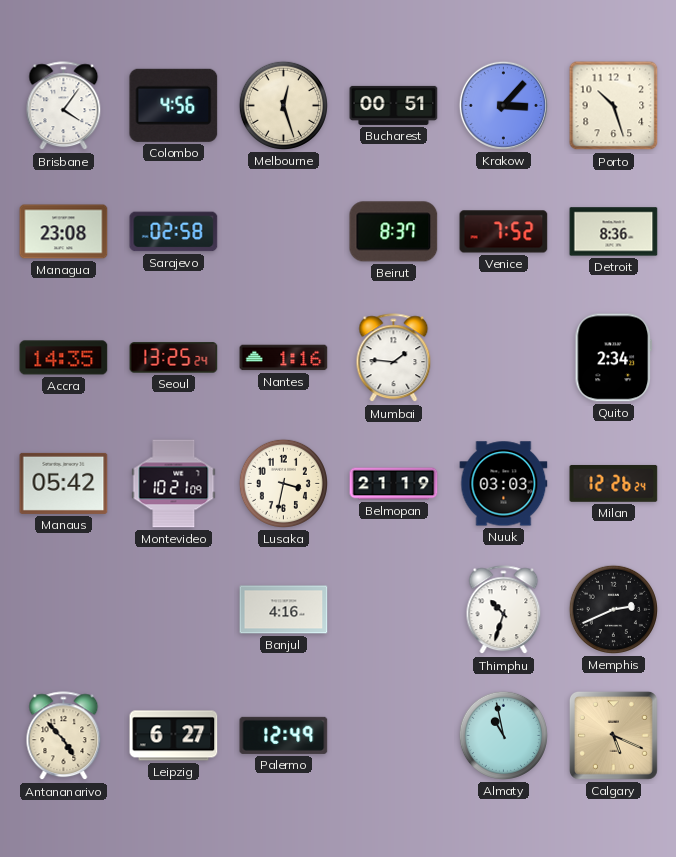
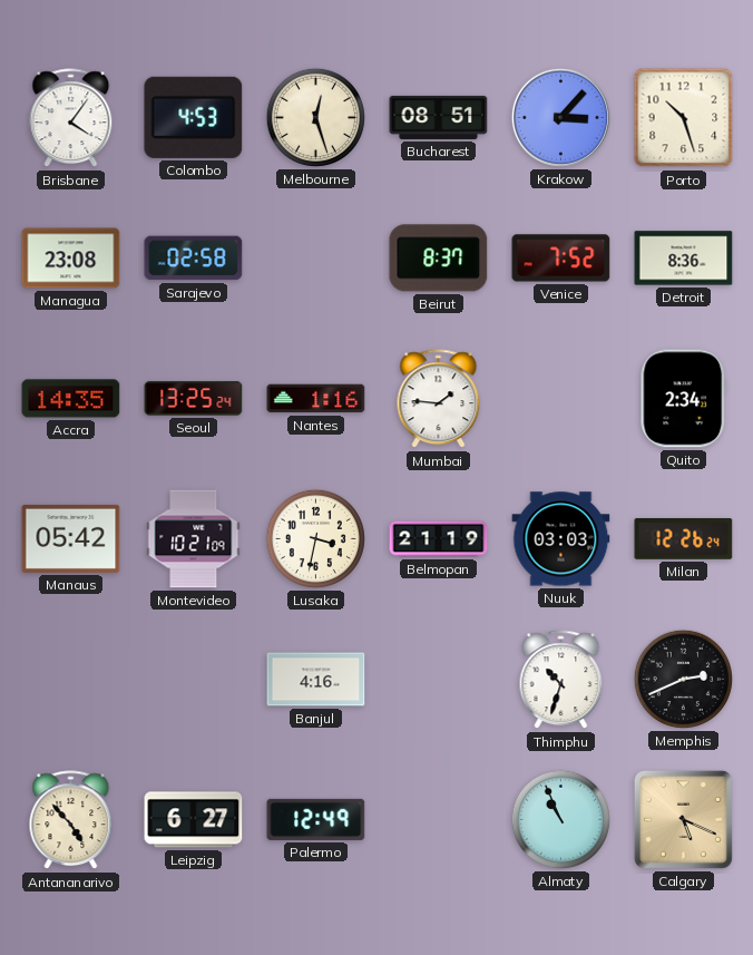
Colombo: 4:56 -> 4:53 (194, 117)
Bucharest: 00:51 -> 08:51 (439, 117)
Almaty: 10:58 -> 10:56 (560, 819)
